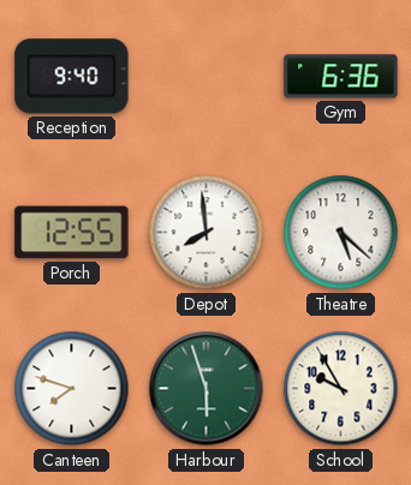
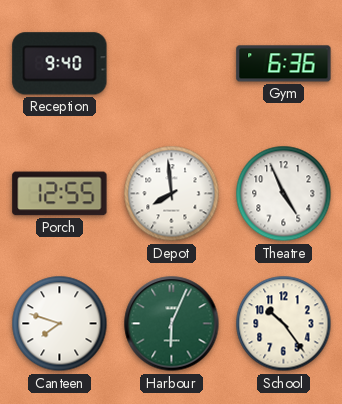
Theatre: 5:22 -> 4:56 (284, 194)
Harbour: 5:57 -> 6:04 (172, 324)
School: 9:55 -> 10:24 (284, 324)
